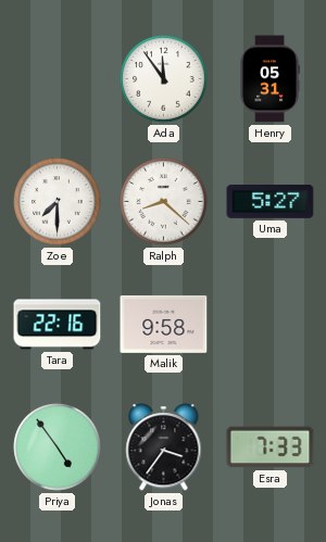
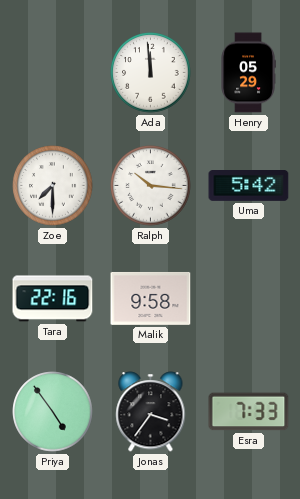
Ada: 11:54 -> 11:59 (151, 73)
Henry: 05:31 -> 05:29 (248, 73)
Ralph: 8:22 -> 10:16 (151, 186)
Uma: 5:27 -> 5:42 (249, 186)
